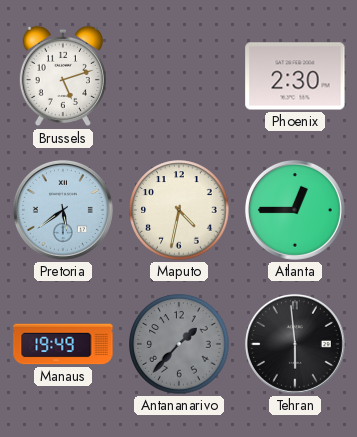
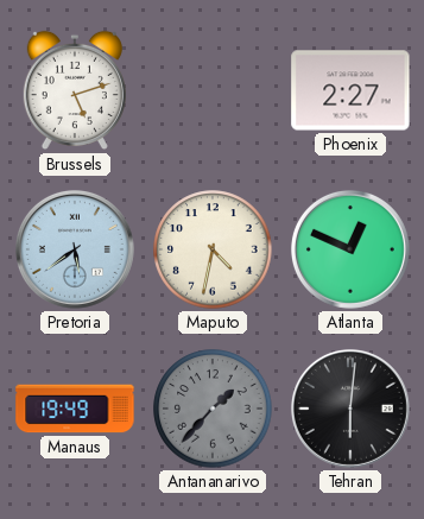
Phoenix: 2:30 -> 2:27 (350, 90)
Atlanta: 12:45 -> 12:49 (350, 249)
Tehran: 5:59 -> 6:01 (350, 409)
